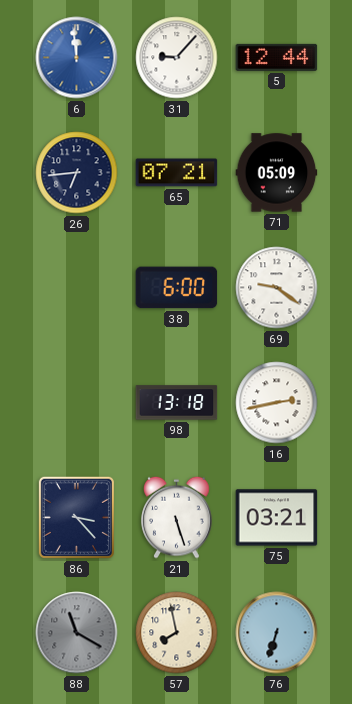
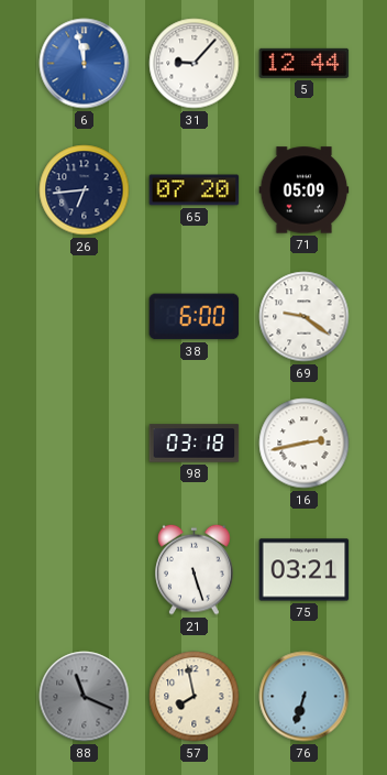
6: 11:59 -> 11:58 (85, 64)
65: 07:21 -> 07:20 (195, 190)
98: 13:18 -> 03:18 (195, 444)
86: 3:23 -> none (76, 517)
88: 11:20 -> 11:19 (85, 697)
